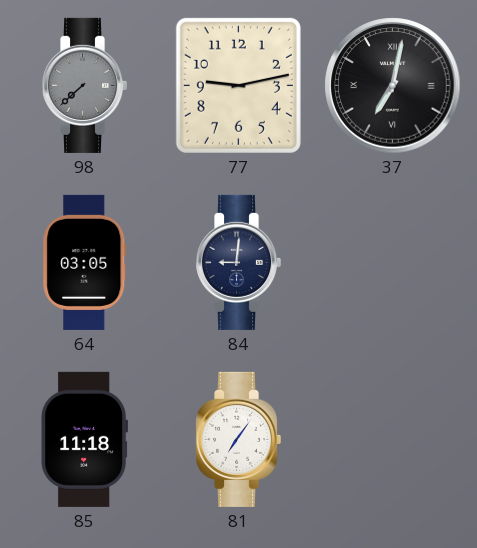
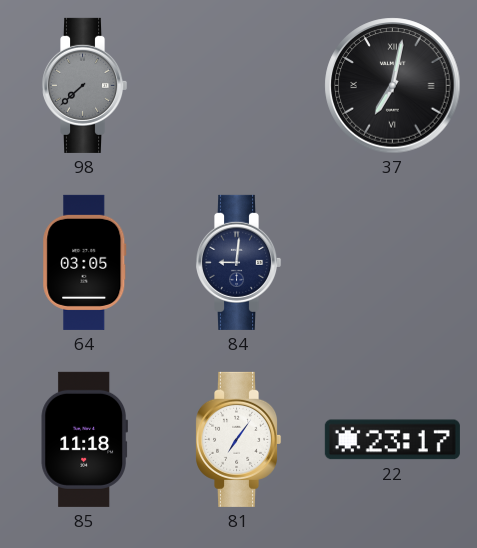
77: 9:13 -> none (238, 85)
22: none -> 23:17 (392, 440)
